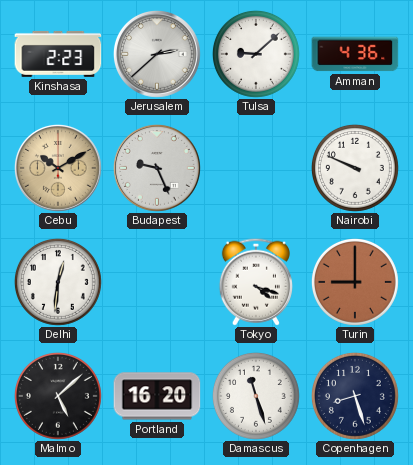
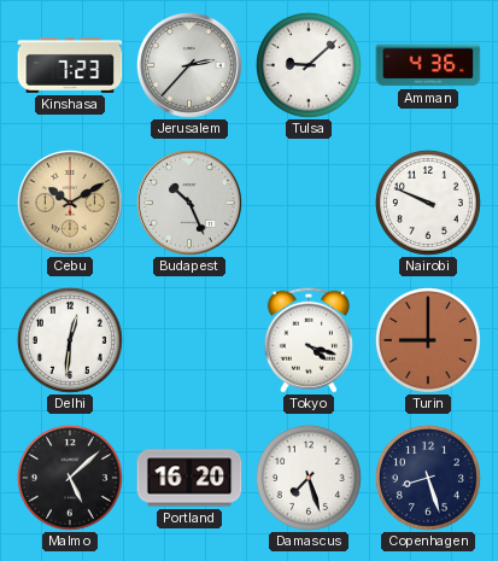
Kinshasa: 2:23 -> 7:23 (70, 65)
Jerusalem: 2:38 -> 2:37 (189, 65)
Budapest: 9:26 -> 10:26 (189, 203)
Damascus: 11:27 -> 7:27 (309, 478)
